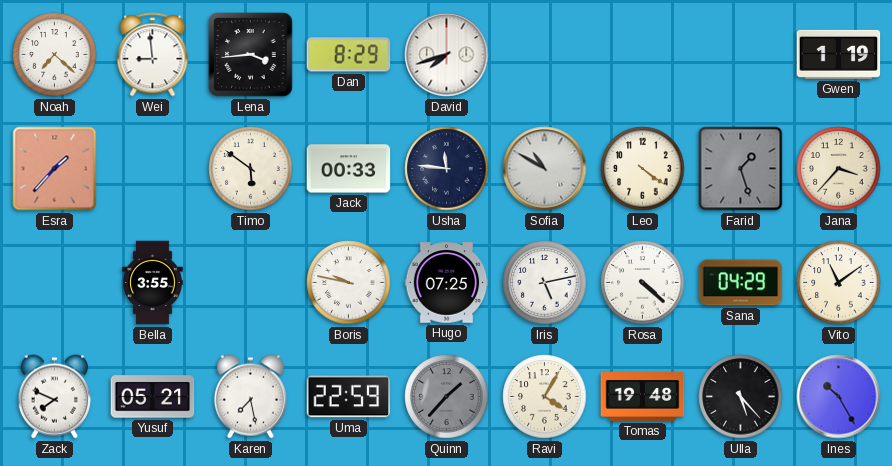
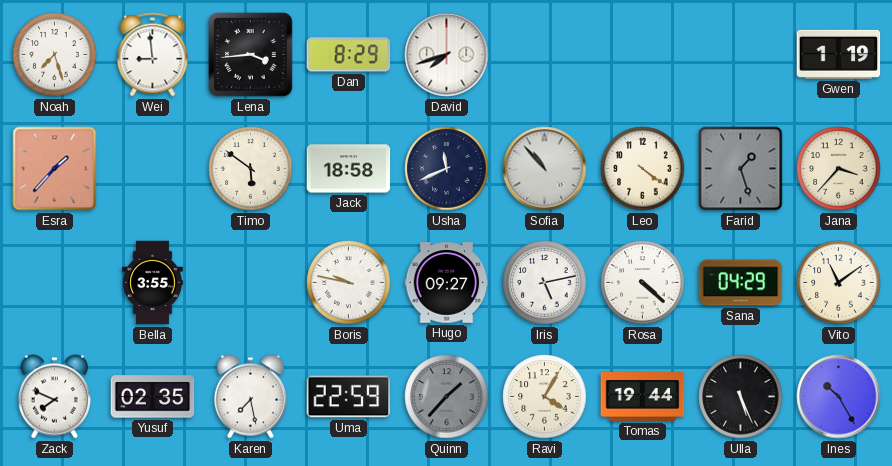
Noah: 7:22 -> 7:27 (55, 55)
Jack: 00:33 -> 18:58 (349, 169)
Usha: 11:46 -> 11:41 (447, 169)
Sofia: 10:50 -> 10:53 (545, 169)
Hugo: 07:25 -> 09:27 (447, 283)
Yusuf: 05:21 -> 02:35 (153, 397)
Tomas: 19:48 -> 19:44 (643, 397)
Ulla: 5:23 -> 5:26 (741, 397)
